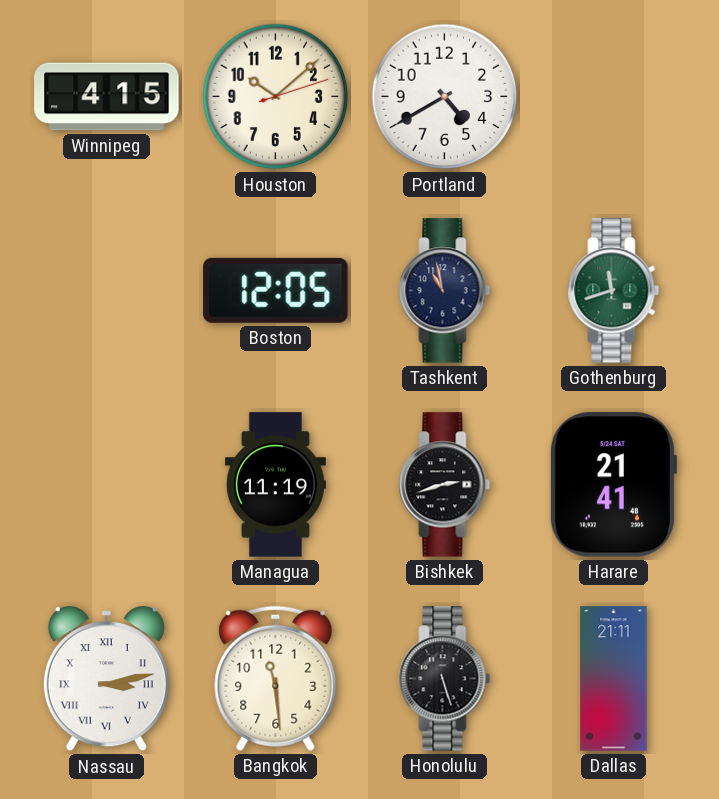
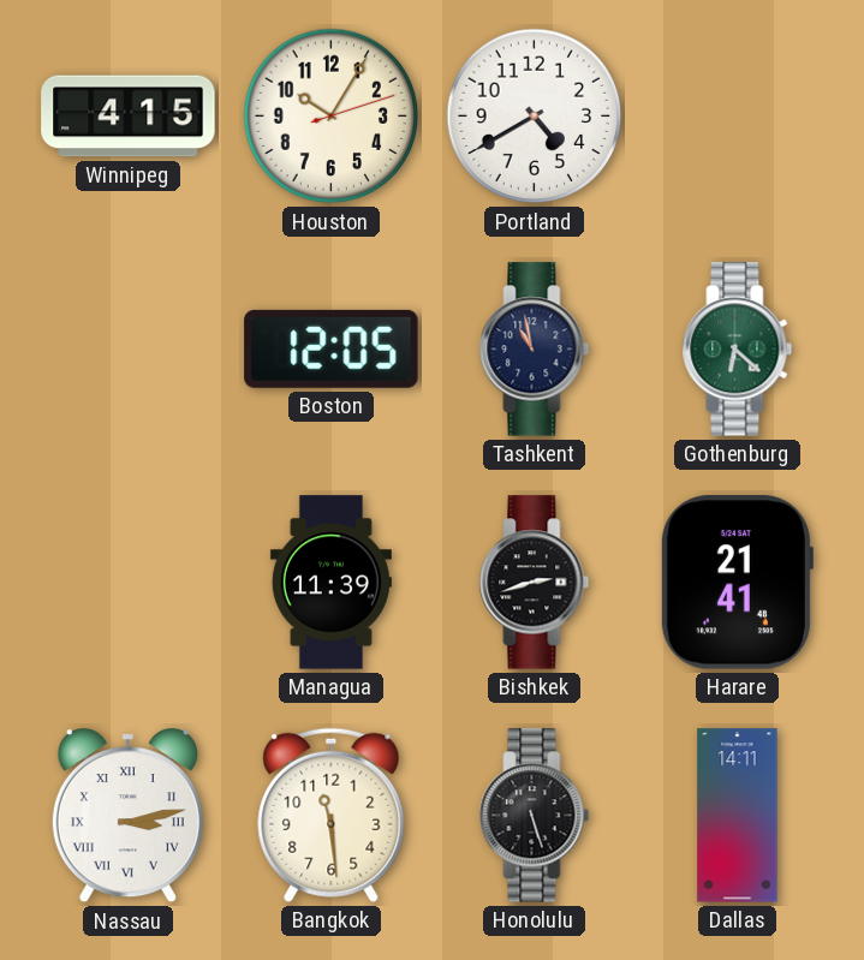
Houston: 10:08 -> 10:05 (332, 117)
Gothenburg: 11:42 -> 6:22 (738, 350)
Managua: 11:19 -> 11:39 (330, 583)
Dallas: 21:11 -> 14:11 (738, 816)
